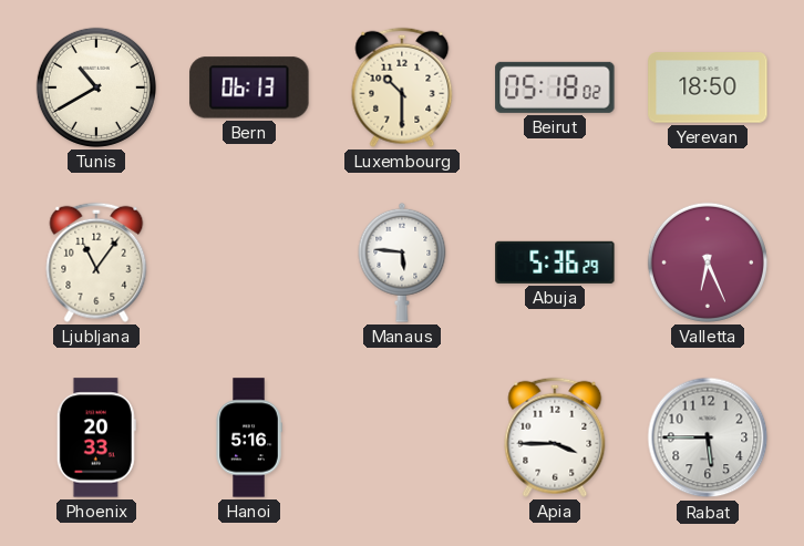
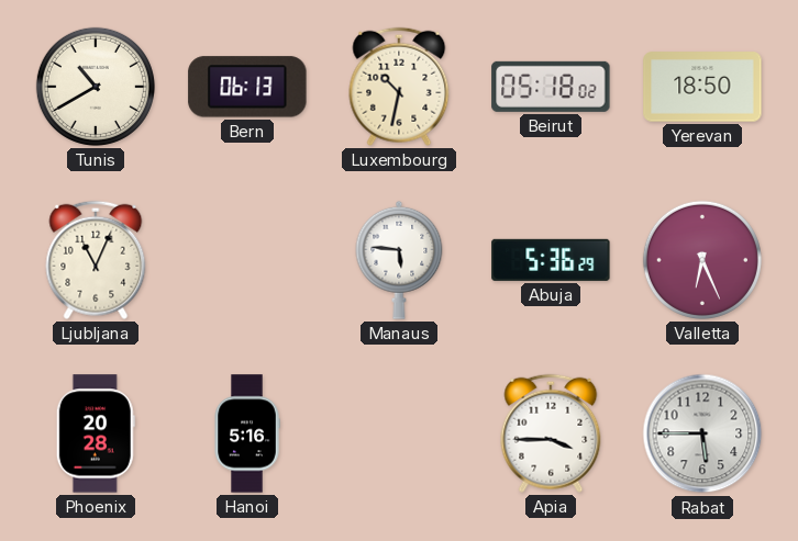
Luxembourg: 10:30 -> 10:32 (399, 87)
Ljubljana: 11:06 -> 11:04 (96, 260)
Phoenix: 20:33 -> 20:28 (96, 433)
